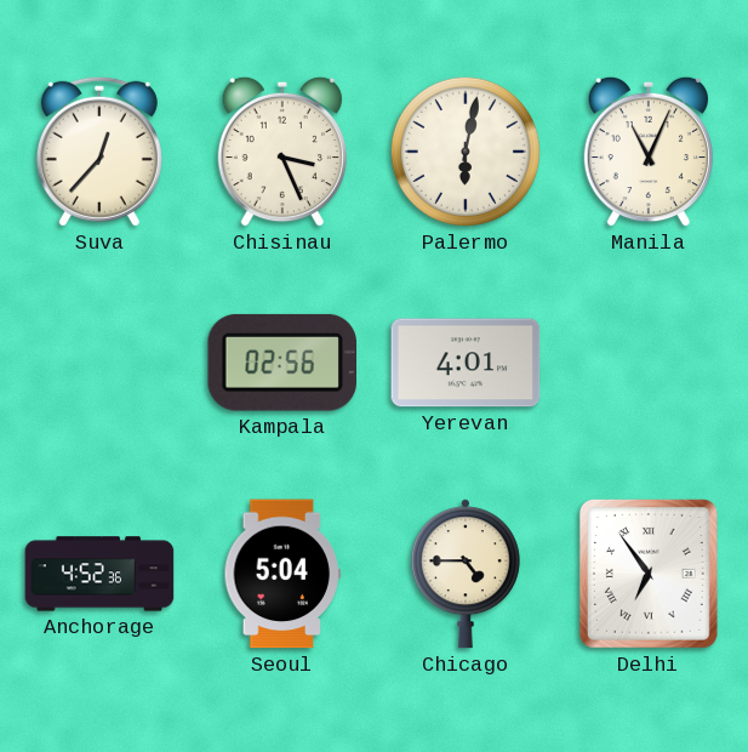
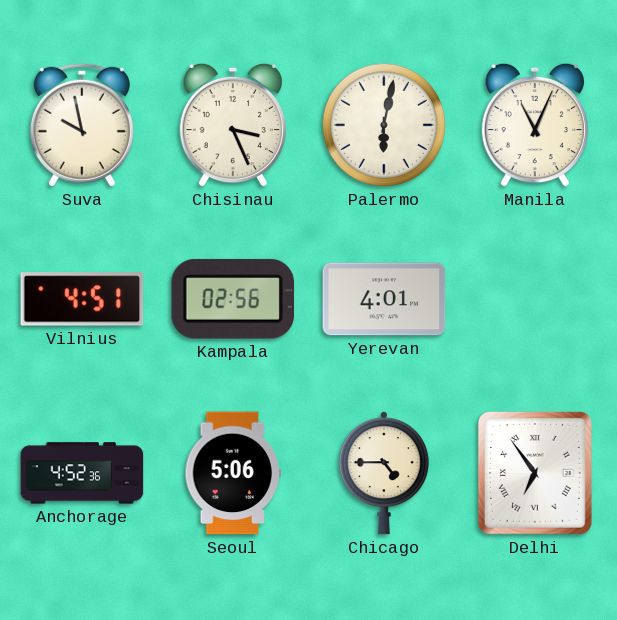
Suva: 12:37 -> 9:58 (82, 125)
Vilnius: none -> 4:51 (82, 299)
Seoul: 5:04 -> 5:06 (232, 473)
